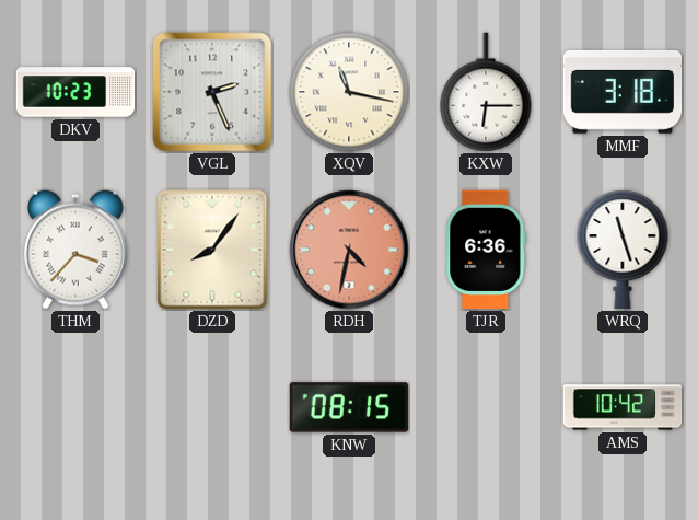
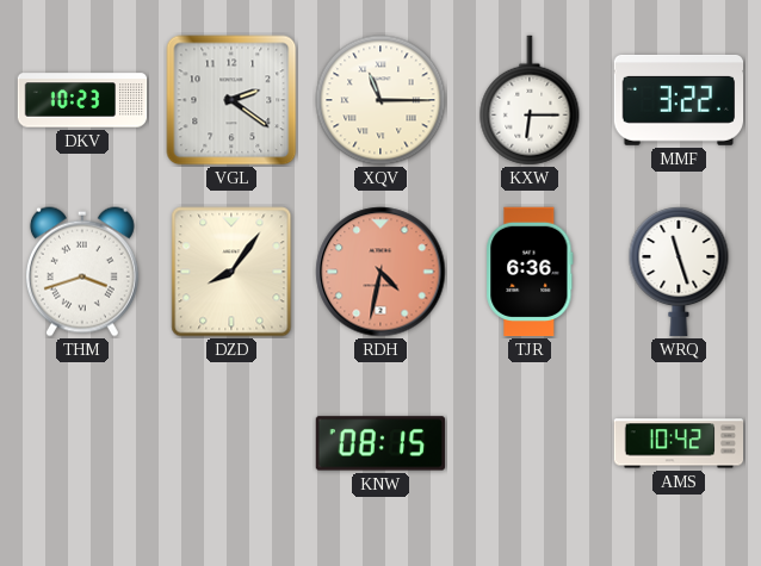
VGL: 2:26 -> 2:21 (231, 100)
XQV: 11:17 -> 11:15 (380, 100)
MMF: 3:18 -> 3:22 (679, 100)
THM: 3:37 -> 3:42 (82, 272)
